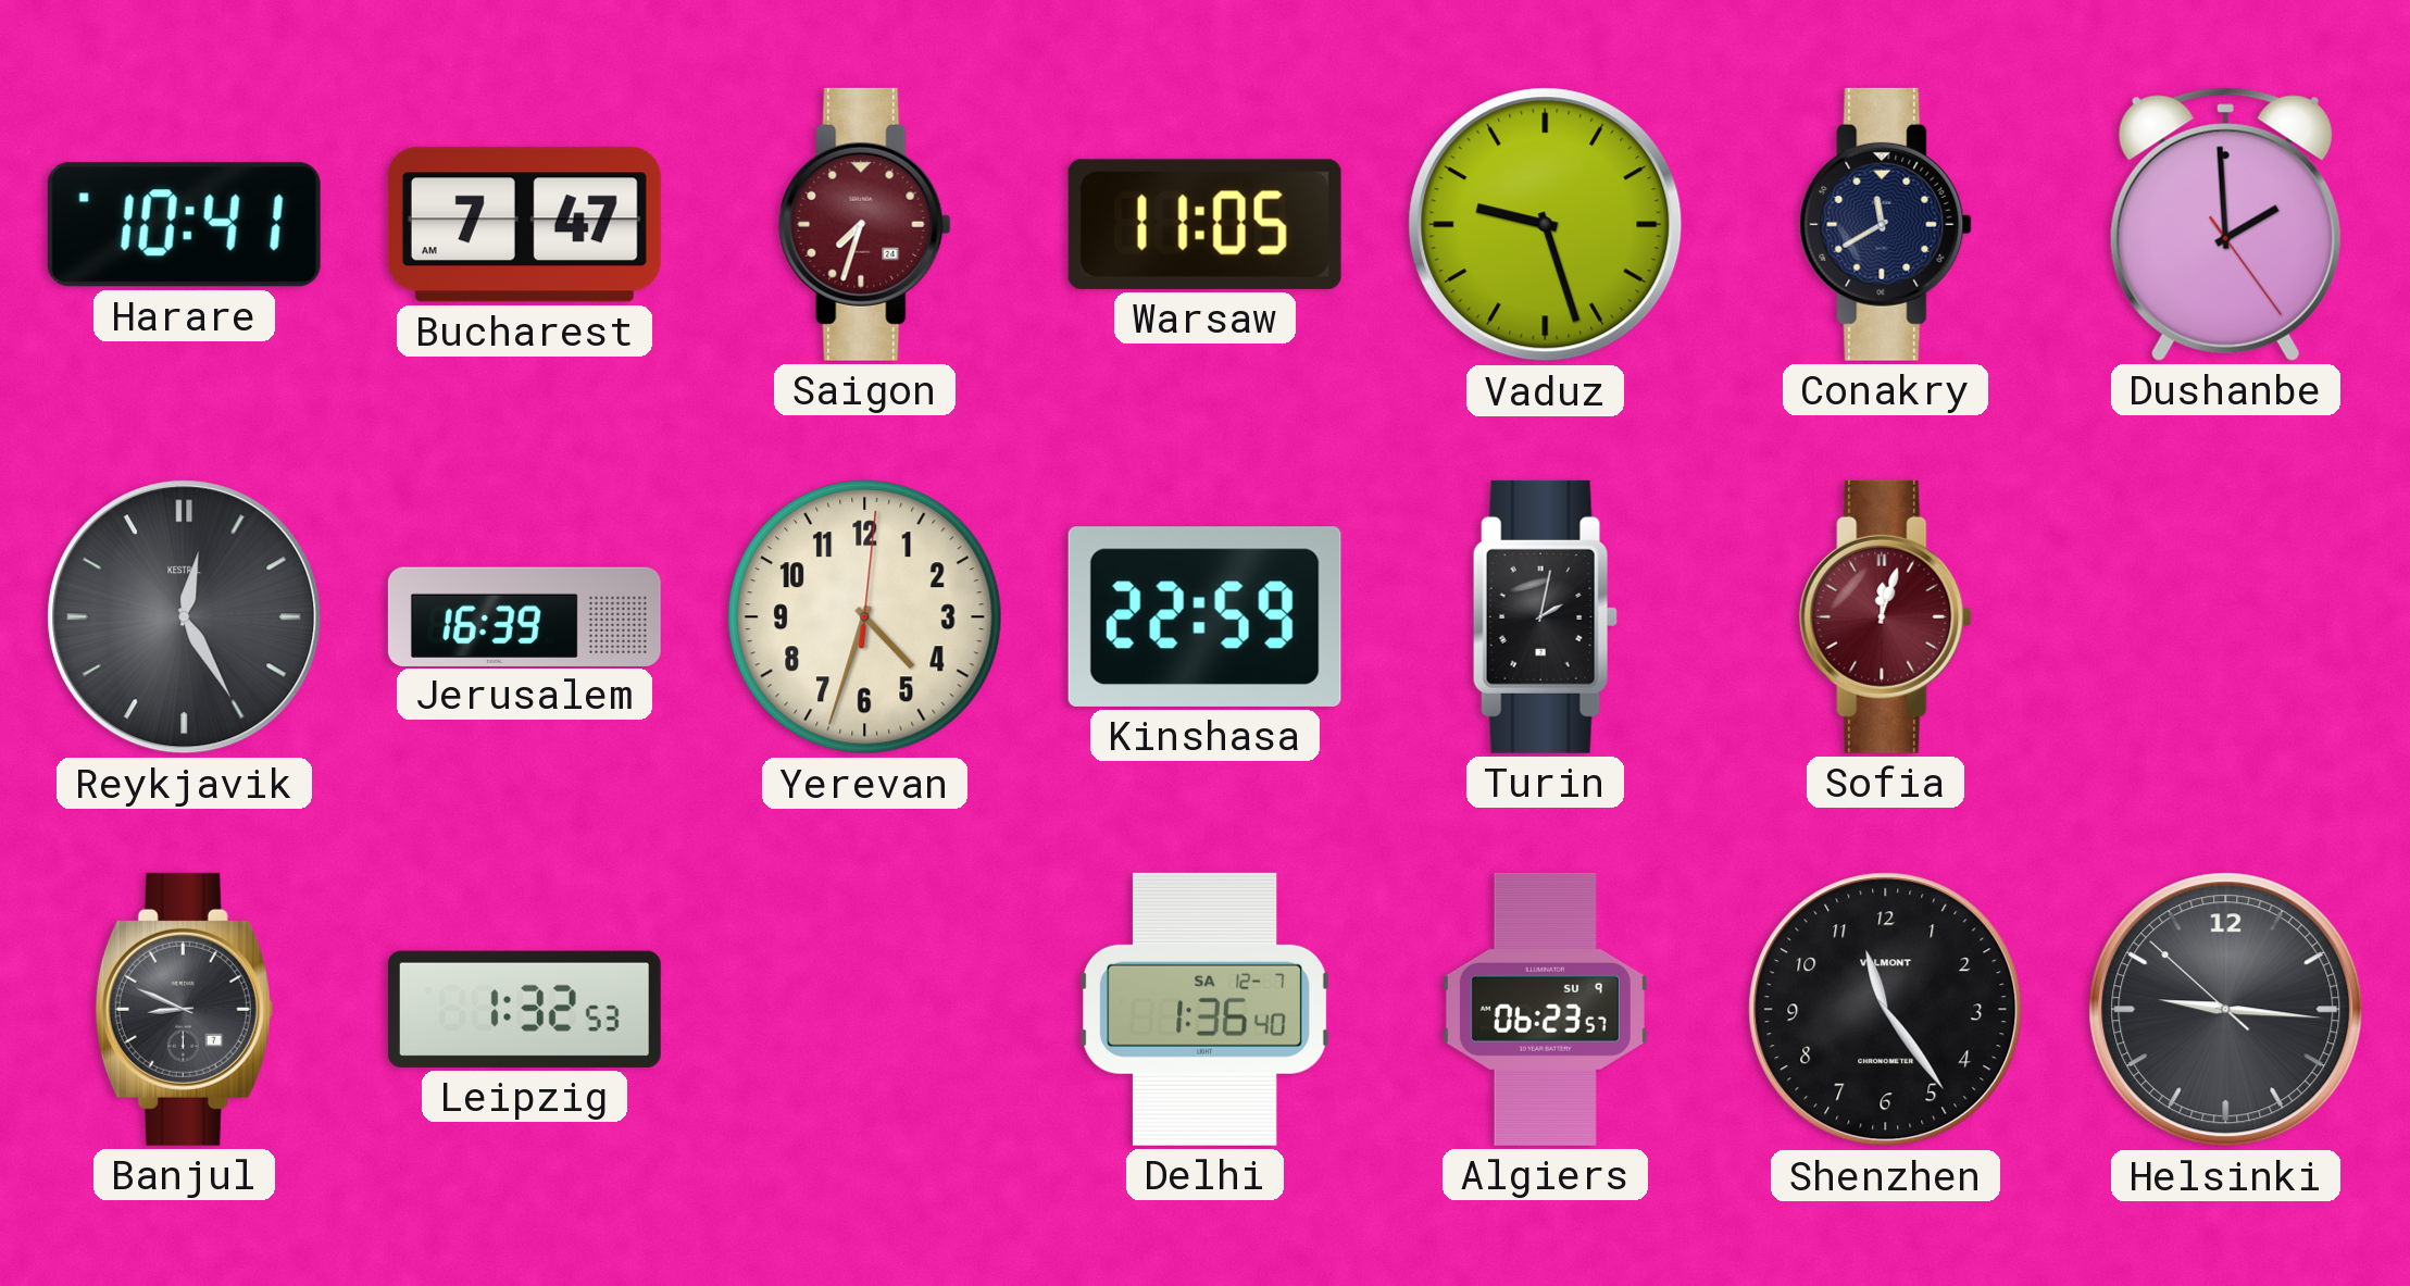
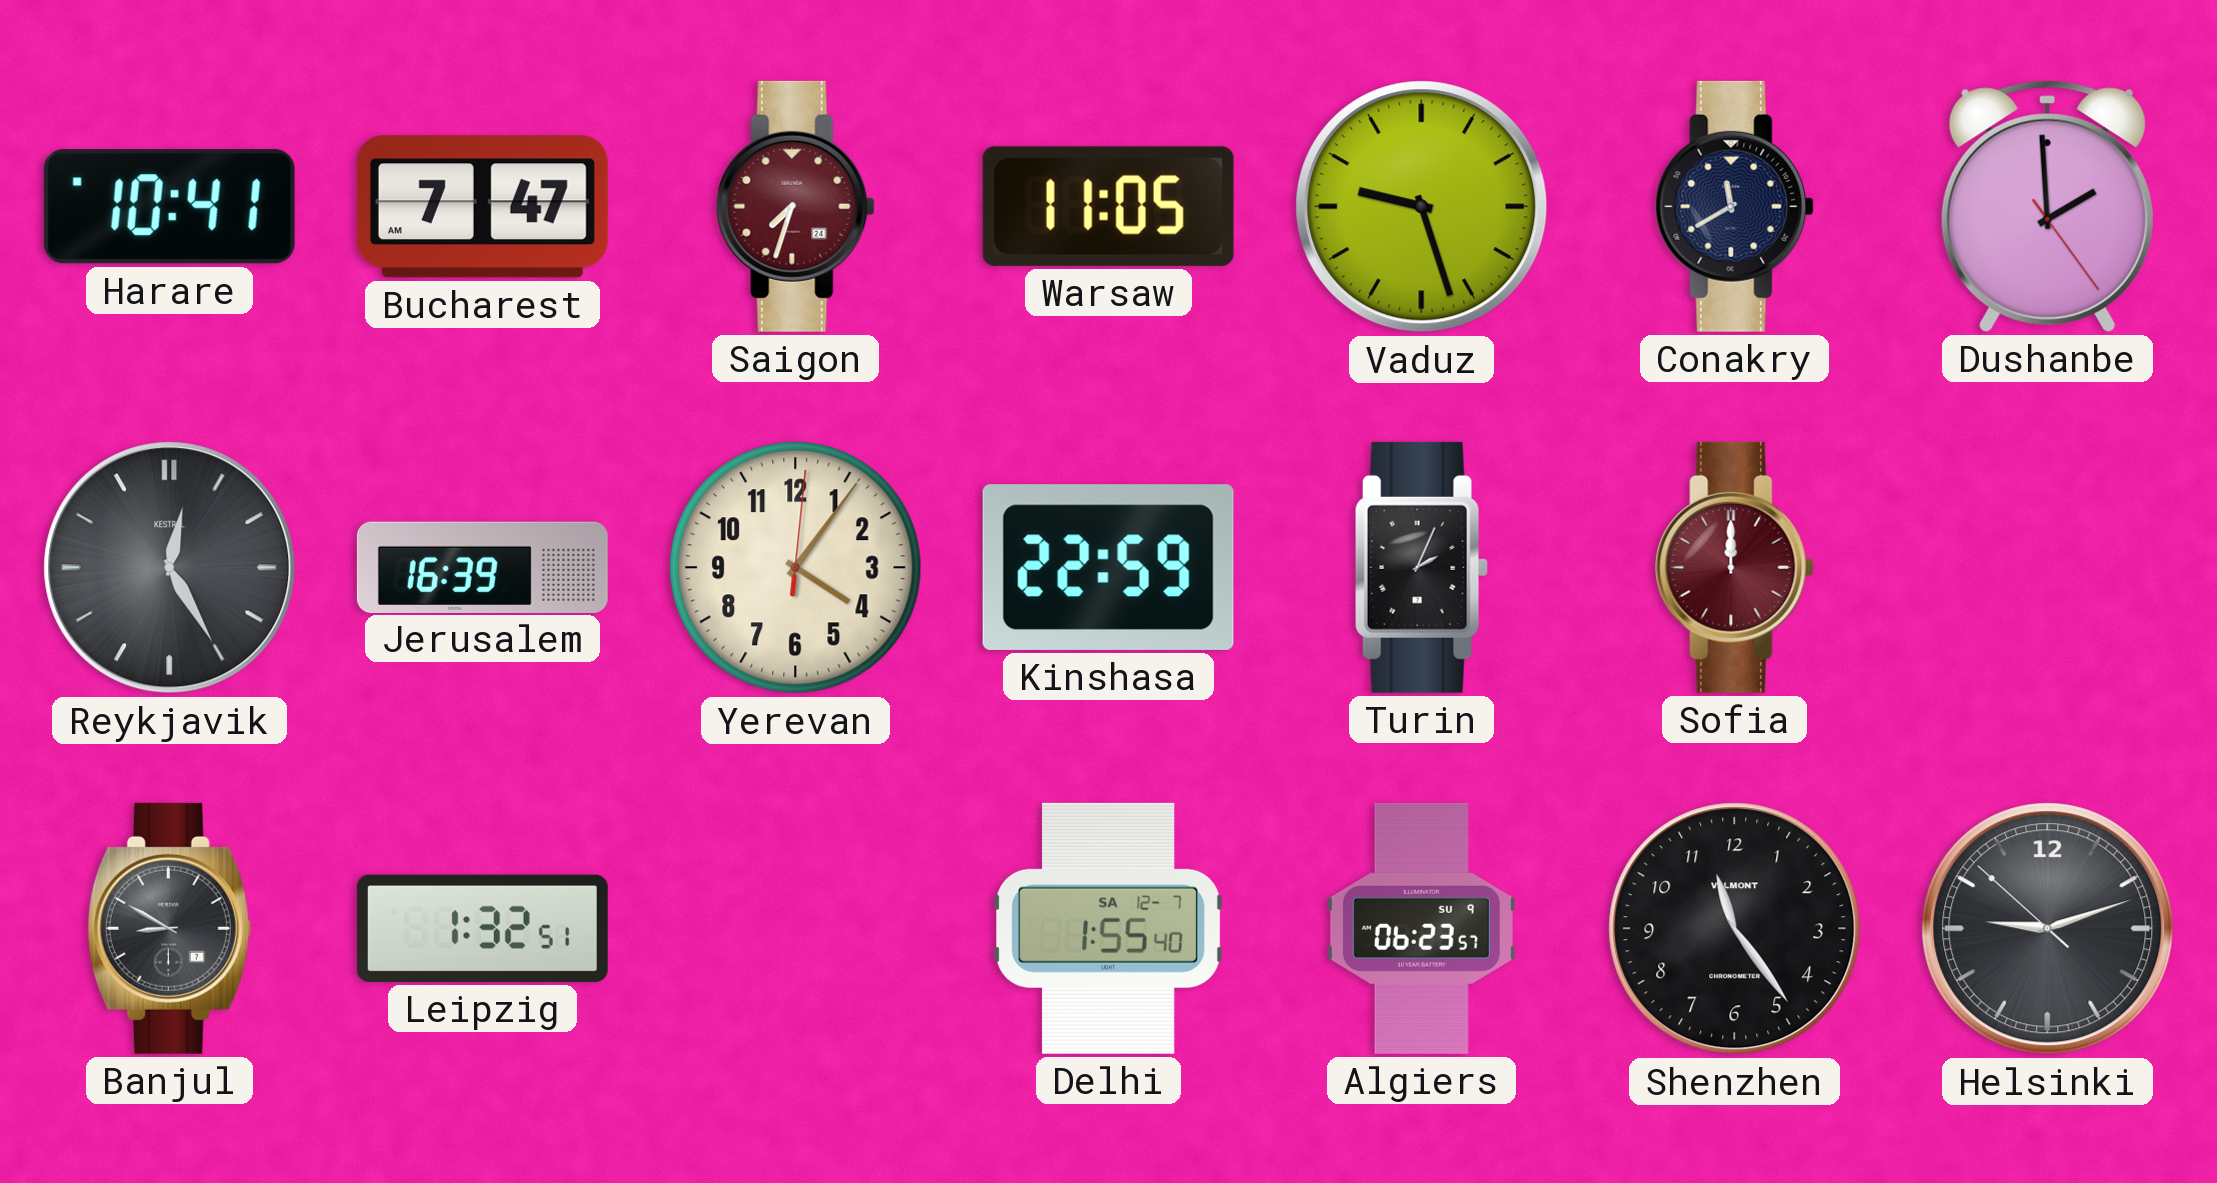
Yerevan: 4:33 -> 4:06 (796, 568)
Turin: 2:02 -> 2:04 (1421, 567)
Sofia: 12:03 -> 12:00 (1735, 567)
Banjul: 8:49 -> 8:50 (169, 928)
Leipzig: 1:32:53 -> 1:32:51 (482, 928)
Delhi: 1:36 -> 1:55 (1109, 928)
Helsinki: 9:15 -> 9:11 (2048, 929)
